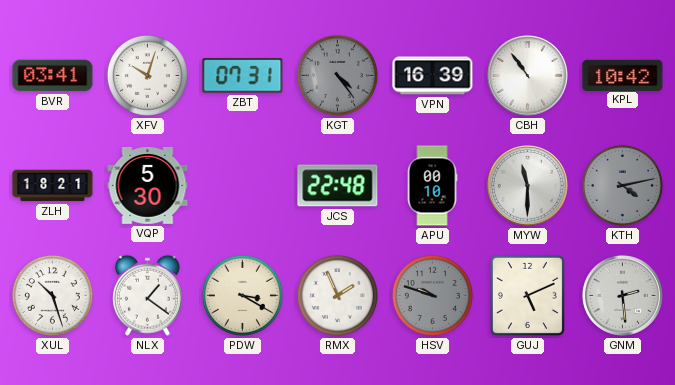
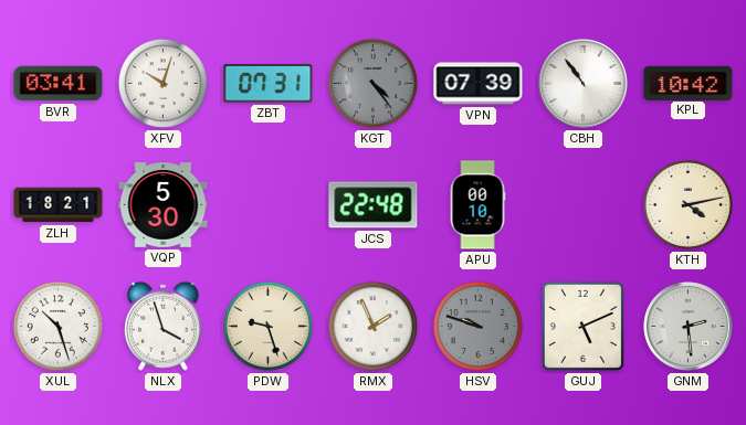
VPN: 16:39 -> 07:39 (479, 84)
MYW: 11:30 -> none (528, 186)
KTH dial: grey -> cream (687, 204)
NLX: 1:21 -> 3:57 (162, 326)
PDW: 3:20 -> 9:27 (267, 326)
